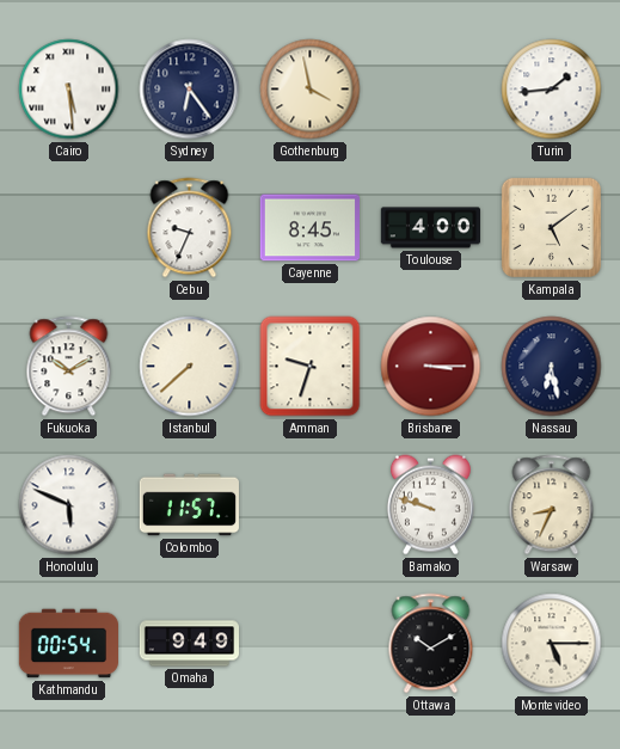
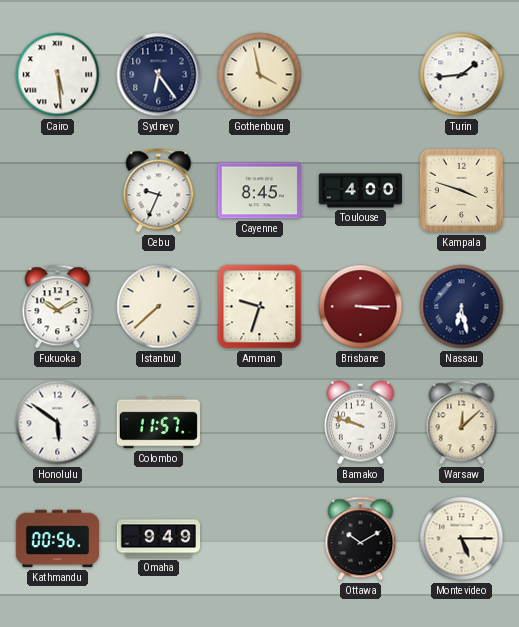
Kampala: 5:09 -> 3:48 (461, 190)
Honolulu: 5:49 -> 5:51 (58, 423)
Warsaw: 8:34 -> 12:08 (462, 423)
Kathmandu: 00:54 -> 00:56 (57, 539)
